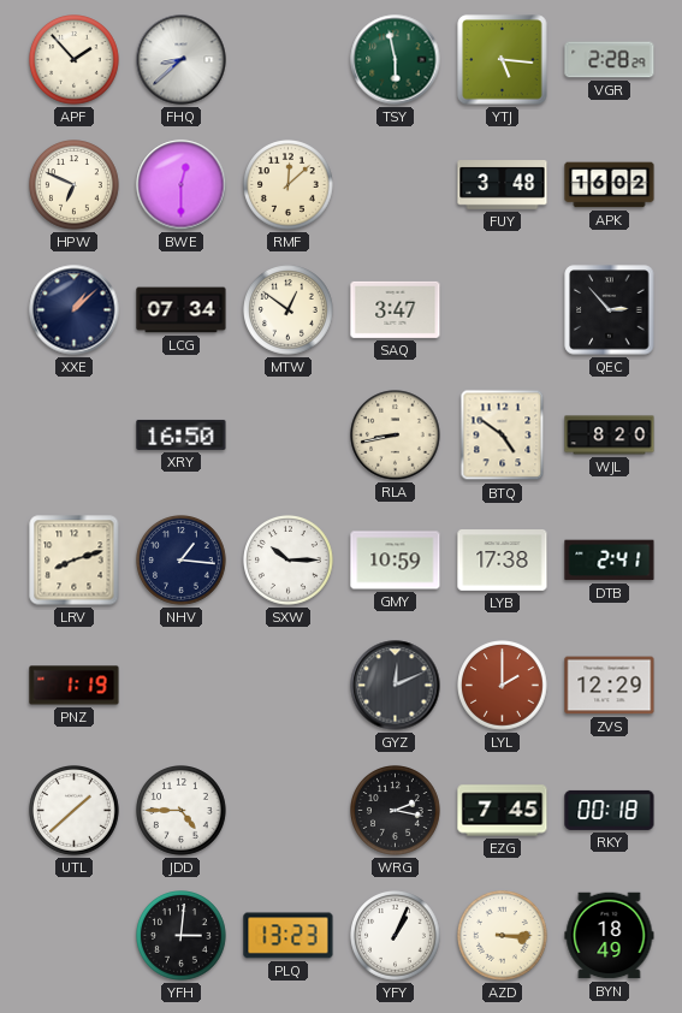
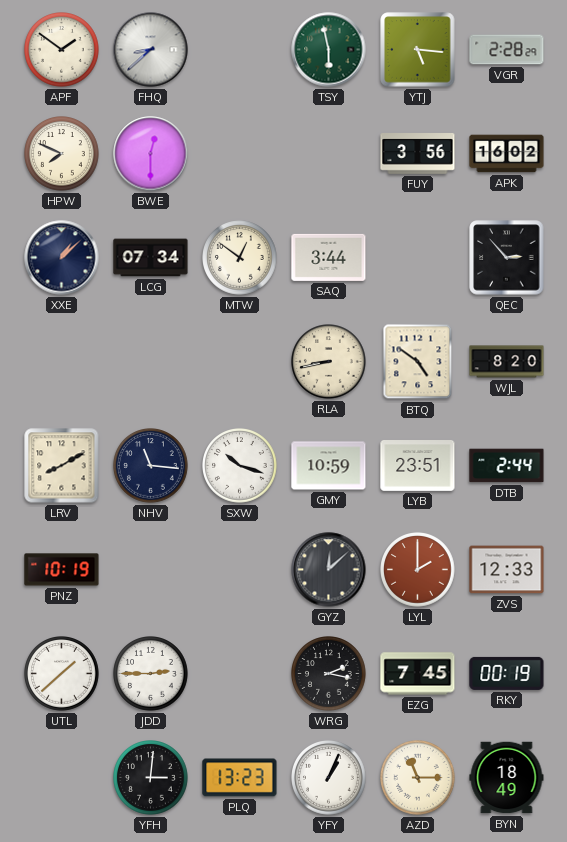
APF: 1:53 -> 1:51 (62, 50)
HPW: 6:49 -> 7:49 (62, 154)
RMF: 12:08 -> none (289, 185)
FUY: 3:48 -> 3:56 (418, 154)
SAQ: 3:47 -> 3:44 (329, 257)
XRY: 16:50 -> none (182, 434)
LRV: 8:12 -> 8:10 (62, 466)
NHV: 1:16 -> 11:16 (151, 466)
SXW: 10:15 -> 10:18 (240, 466)
LYB: 17:38 -> 23:51 (418, 466)
DTB: 2:41 -> 2:44 (507, 466)
PNZ: 1:19 -> 10:19 (62, 570)
GYZ: 12:11 -> 12:08 (329, 570)
ZVS: 12:29 -> 12:33 (507, 570)
JDD: 4:45 -> 2:45 (151, 674)
RKY: 00:18 -> 00:19 (507, 673)
AZD: 3:15 -> 11:15 (418, 778)
